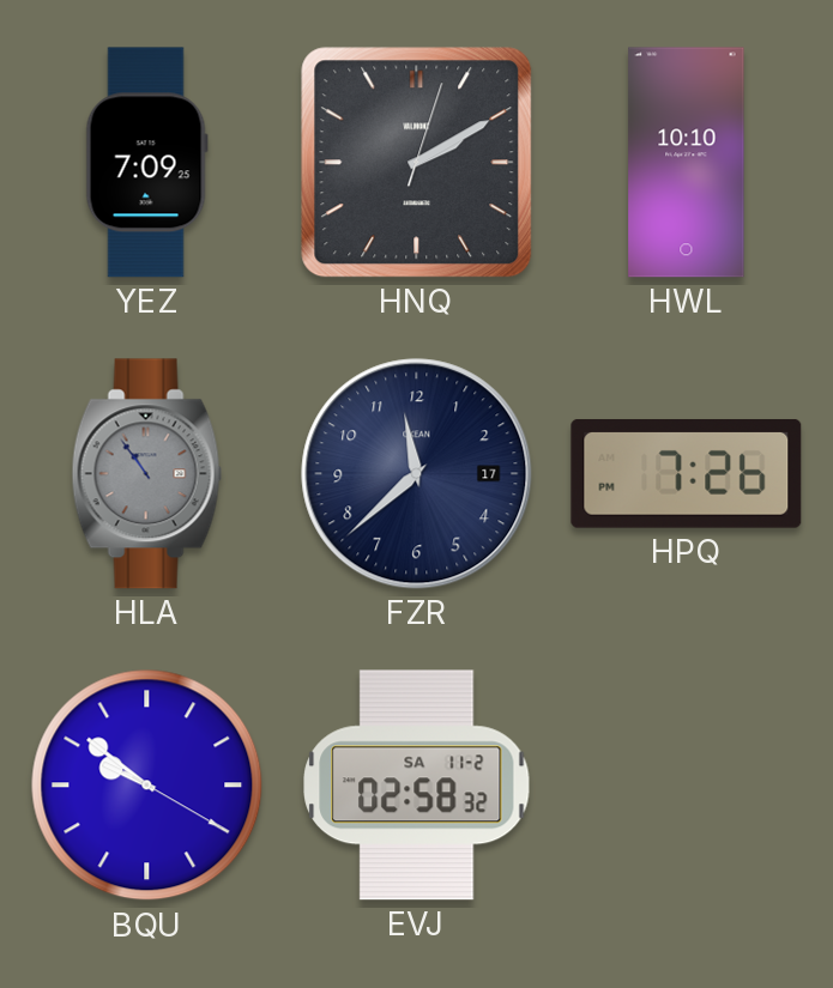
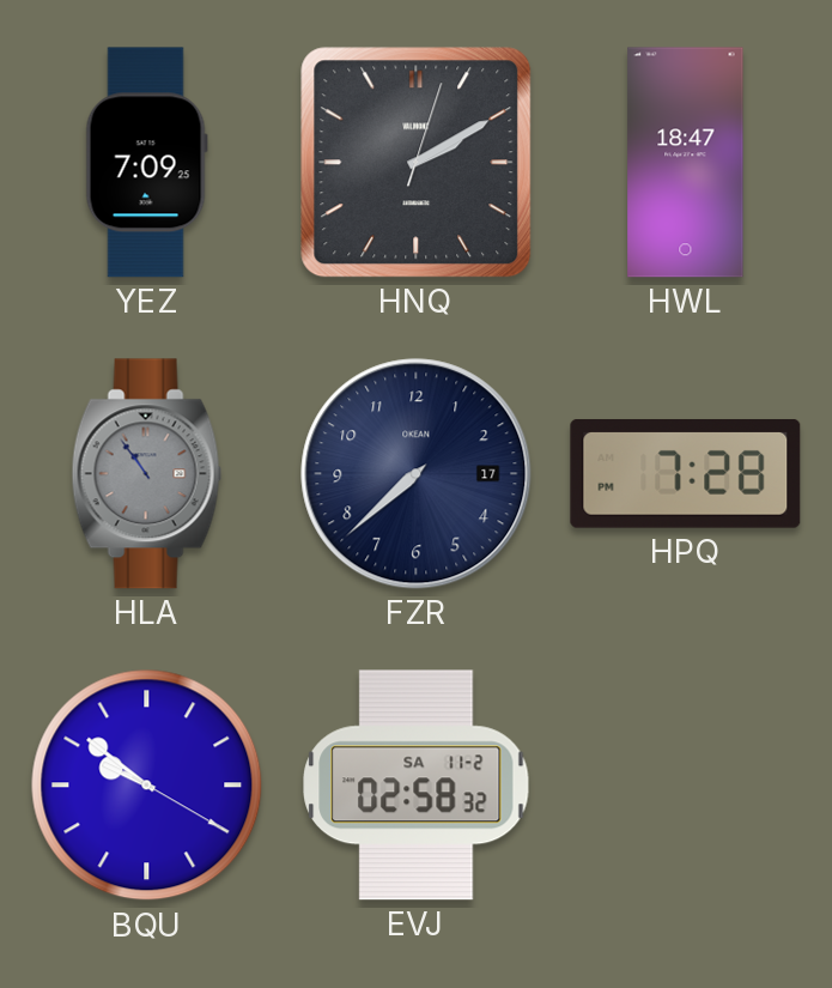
HWL: 10:10 -> 18:47 (686, 163)
FZR: 11:38 -> 7:38 (417, 474)
HPQ: 7:26 -> 7:28 (686, 474)
